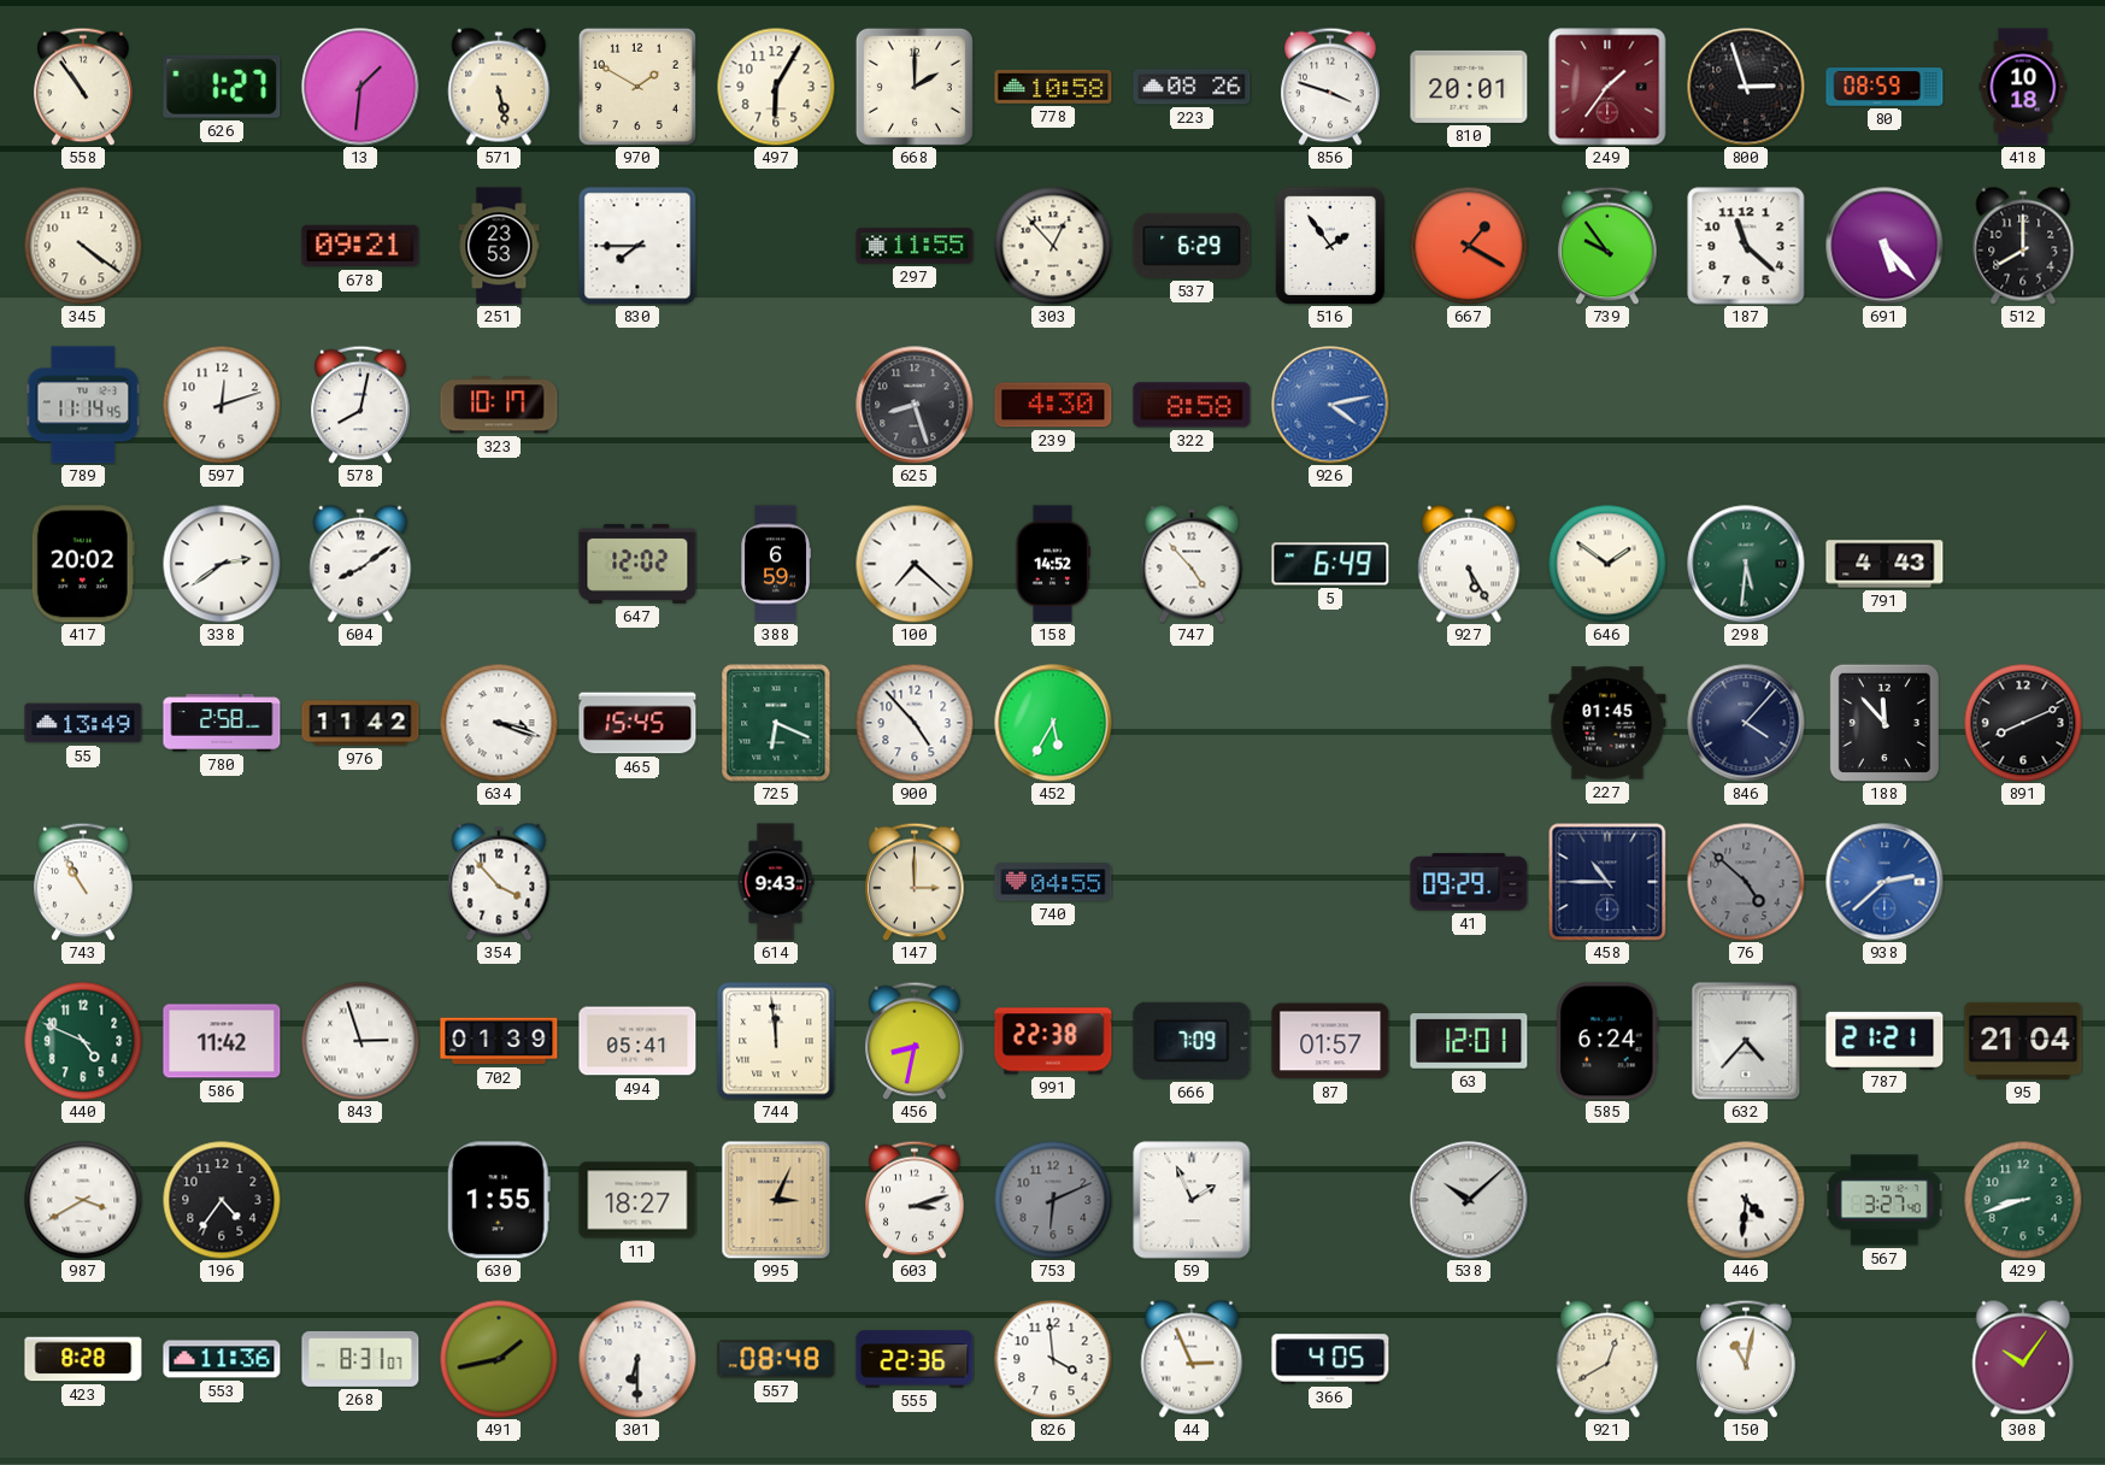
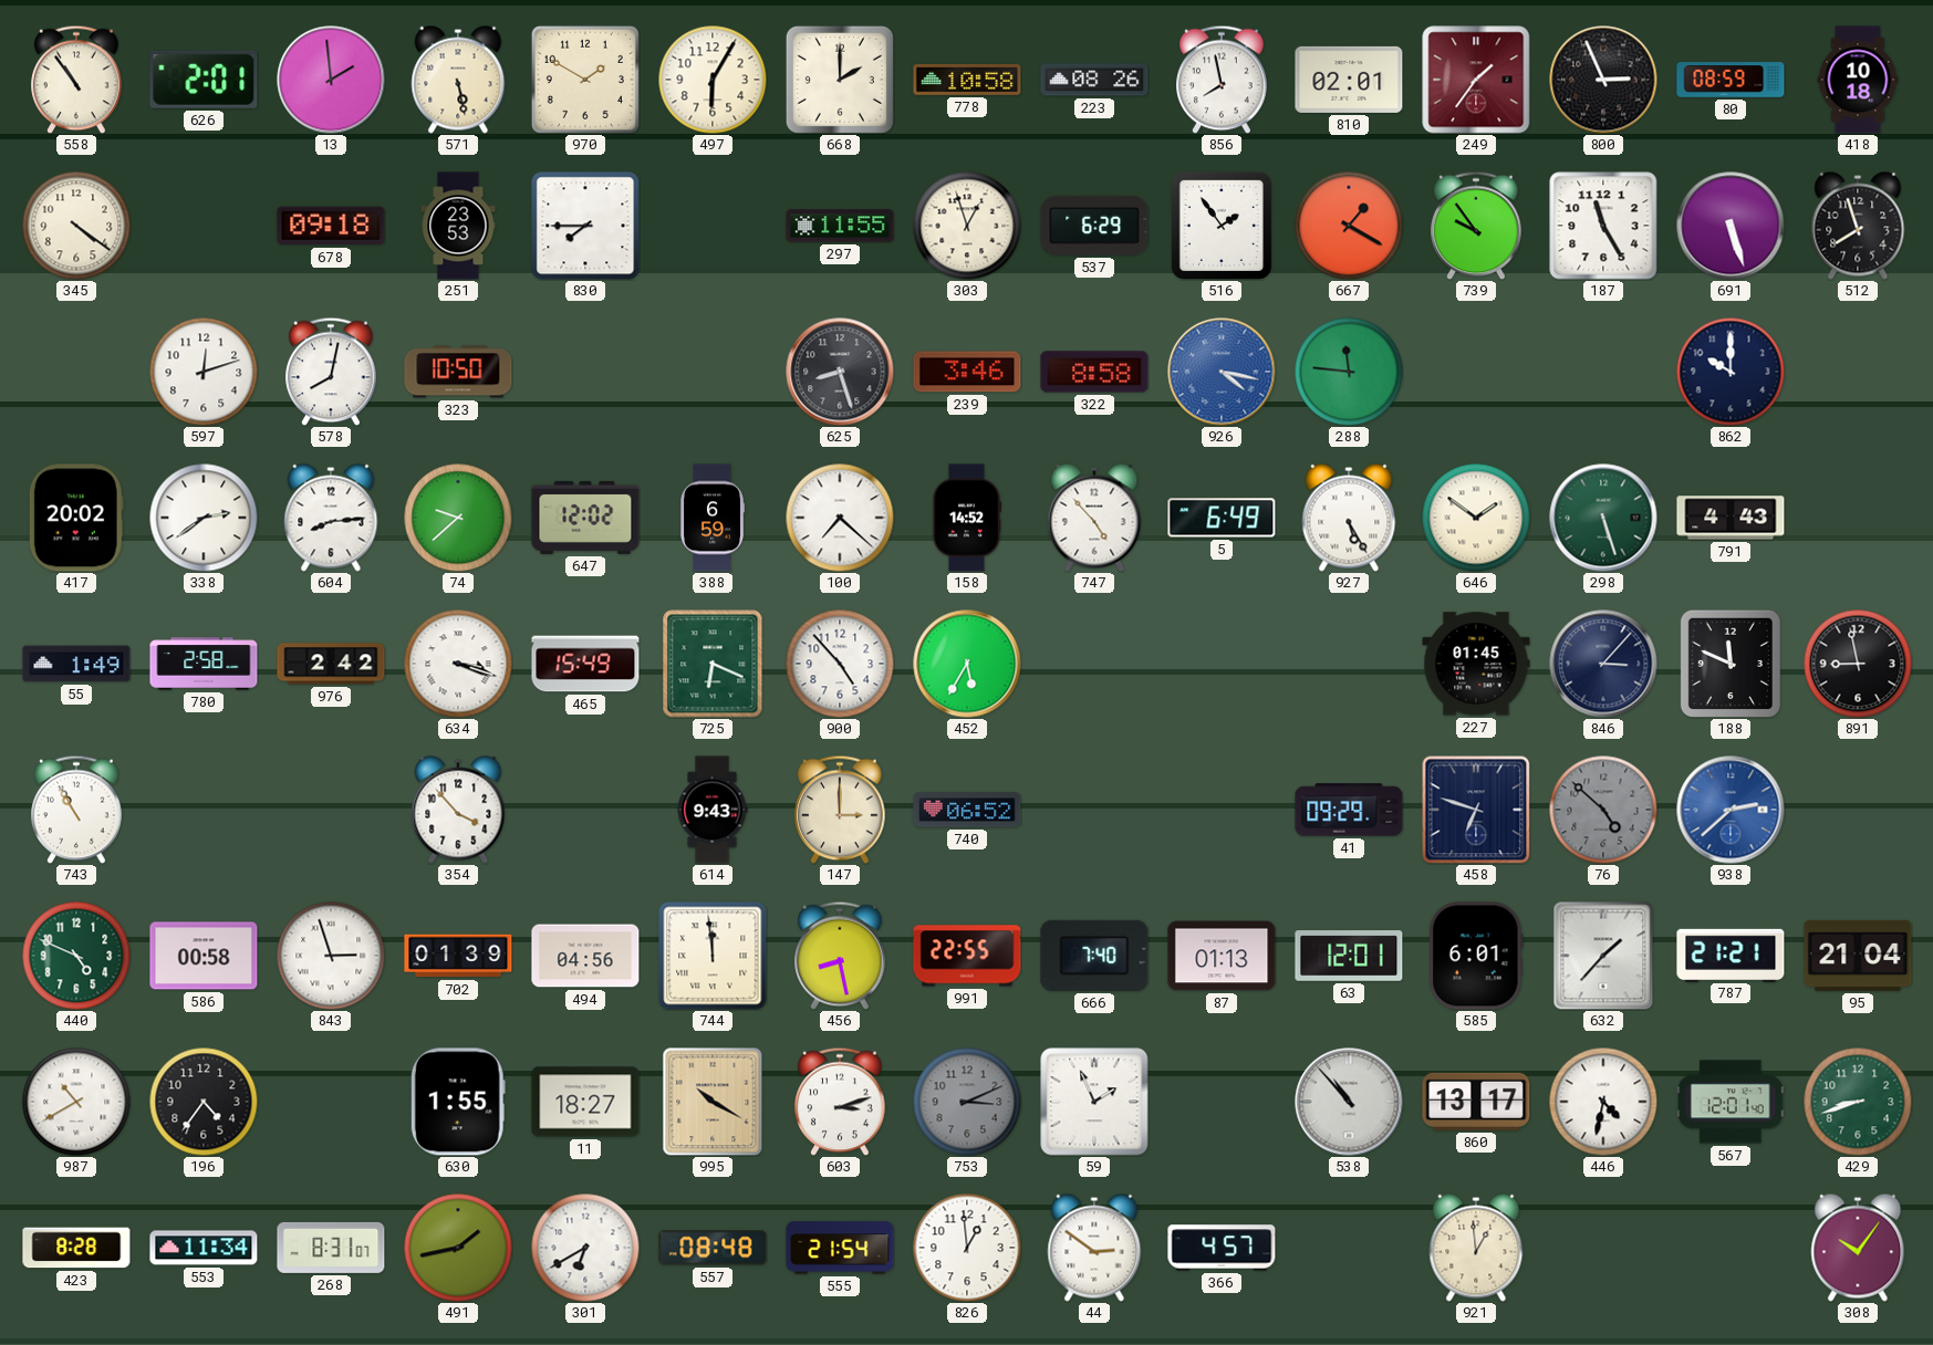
626: 1:27 -> 2:01 (204, 80)
13: 1:31 -> 1:59 (331, 80)
856: 3:48 -> 7:58 (1222, 80)
810: 20:01 -> 02:01 (1349, 80)
800: 2:57 -> 2:56 (1603, 80)
678: 09:21 -> 09:18 (331, 226)
303: 12:53 -> 12:57 (967, 226)
187: 11:22 -> 11:25 (1603, 226)
691: 5:23 -> 5:27 (1731, 226)
512: 8:00 -> 7:57 (1858, 226)
789: 11:14 -> none (83, 405)
323: 10:17 -> 10:50 (458, 372)
239: 4:30 -> 3:46 (967, 372)
926: 4:13 -> 4:17 (1222, 372)
288: none -> 11:46 (1349, 372)
862: none -> 10:00 (1731, 372)
604: 8:09 -> 8:14 (331, 518)
74: none -> 9:38 (458, 518)
298: 5:31 -> 5:27 (1603, 518)
55: 13:49 -> 1:49 (76, 664)
976: 11:42 -> 2:42 (331, 664)
465: 15:45 -> 15:49 (585, 664)
846: 4:07 -> 3:07 (1603, 664)
188: 11:53 -> 11:49 (1731, 664)
891: 8:11 -> 8:58 (1858, 664)
740: 04:55 -> 06:52 (967, 810)
458: 10:45 -> 6:48 (1476, 810)
586: 11:42 -> 00:58 (204, 956)
494: 05:41 -> 04:56 (585, 956)
456: 8:32 -> 8:28 (840, 956)
991: 22:38 -> 22:55 (967, 956)
666: 7:09 -> 7:40 (1094, 956)
87: 01:57 -> 01:13 (1222, 956)
585: 6:24 -> 6:01 (1477, 956)
632: 4:37 -> 1:37 (1603, 956)
987: 3:40 -> 10:40 (76, 1102)
995: 3:04 -> 10:20 (713, 1102)
753: 6:11 -> 3:11 (967, 1102)
538: 10:08 -> 10:53 (1349, 1102)
860: none -> 13:17 (1476, 1102)
446: 4:31 -> 4:32 (1603, 1102)
567: 3:27 -> 12:01 (1732, 1102)
553: 11:36 -> 11:34 (204, 1248)
301: 6:30 -> 6:40 (585, 1248)
555: 22:36 -> 21:54 (840, 1248)
826: 3:59 -> 12:59 (967, 1248)
44: 2:56 -> 2:51 (1094, 1248)
366: 4:05 -> 4:57 (1222, 1248)
921: 12:40 -> 12:59 (1476, 1248)
150: 11:02 -> none (1746, 1359)
